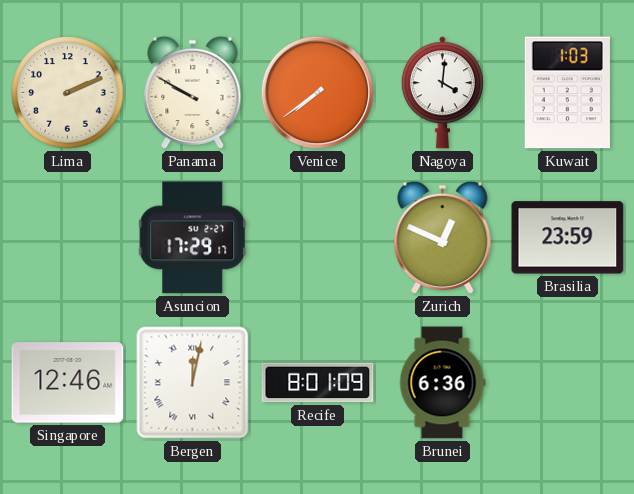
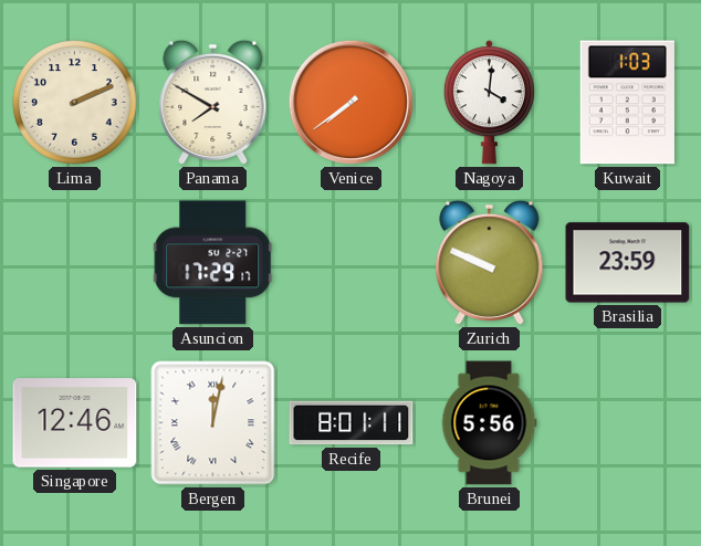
Panama: 9:50 -> 7:50 (213, 103)
Zurich: 12:49 -> 9:49 (490, 263)
Recife: 8:01:09 -> 8:01:11 (352, 423)
Brunei: 6:36 -> 5:56 (489, 423)
